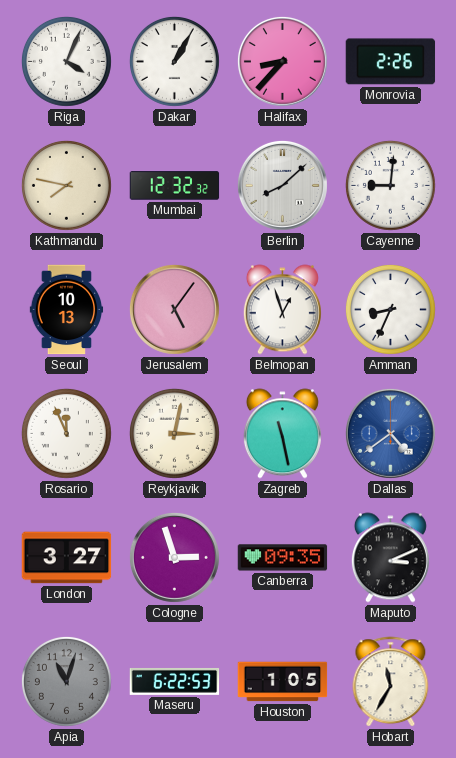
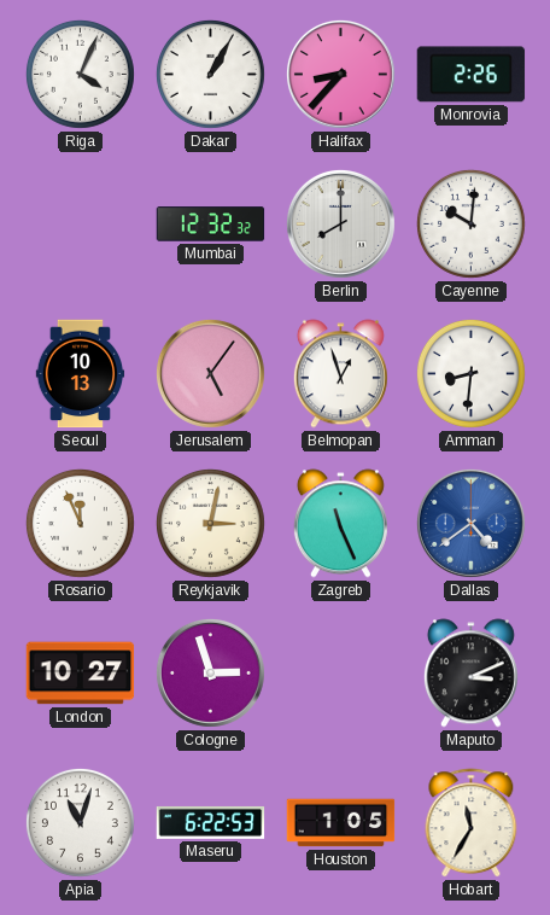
Kathmandu: 7:47 -> none (66, 185)
Berlin: 8:08 -> 8:00 (340, 223)
Cayenne: 9:01 -> 10:01 (470, 223)
Amman: 8:34 -> 8:31 (470, 373)
Zagreb: 11:28 -> 11:26 (340, 524)
London: 3:27 -> 10:27 (81, 674)
Canberra: 09:35 -> none (283, 558)
Apia dial: grey -> white (80, 822)
